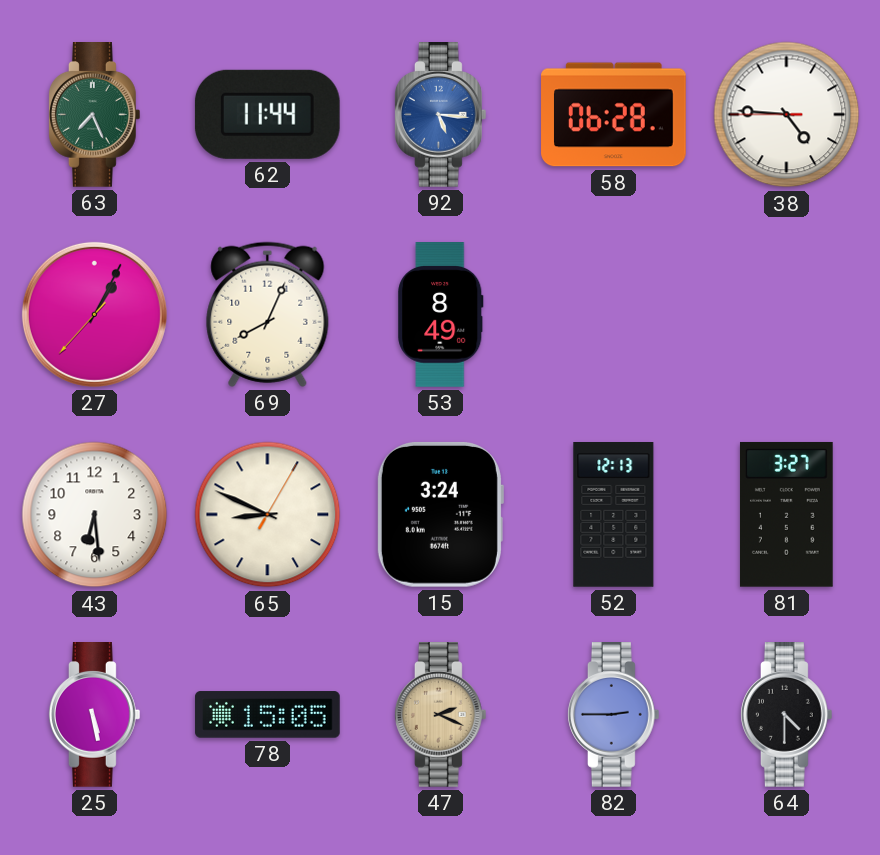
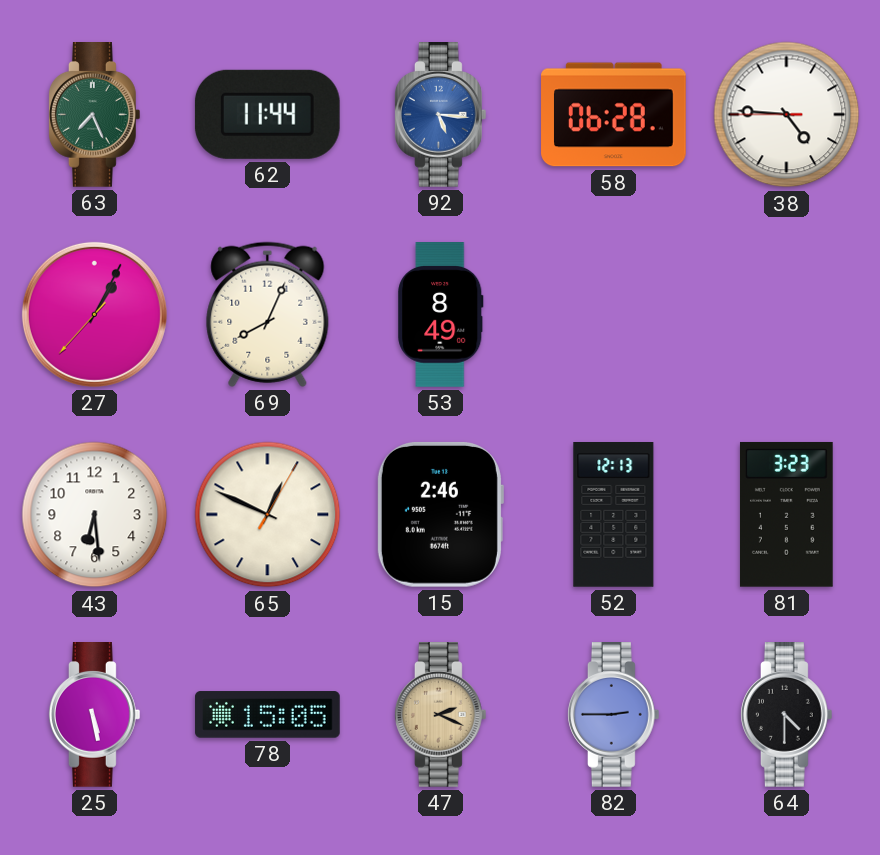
65: 8:49 -> 12:49 (268, 515)
15: 3:24 -> 2:46 (440, 514)
81: 3:27 -> 3:23 (786, 515)
